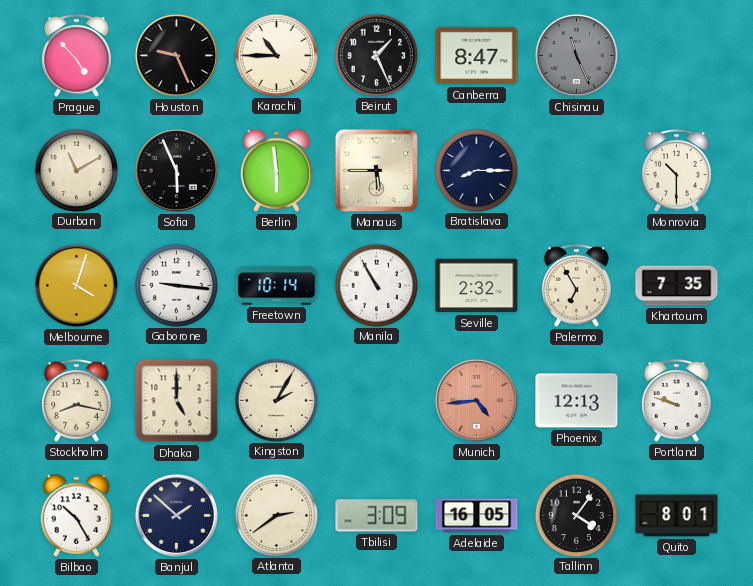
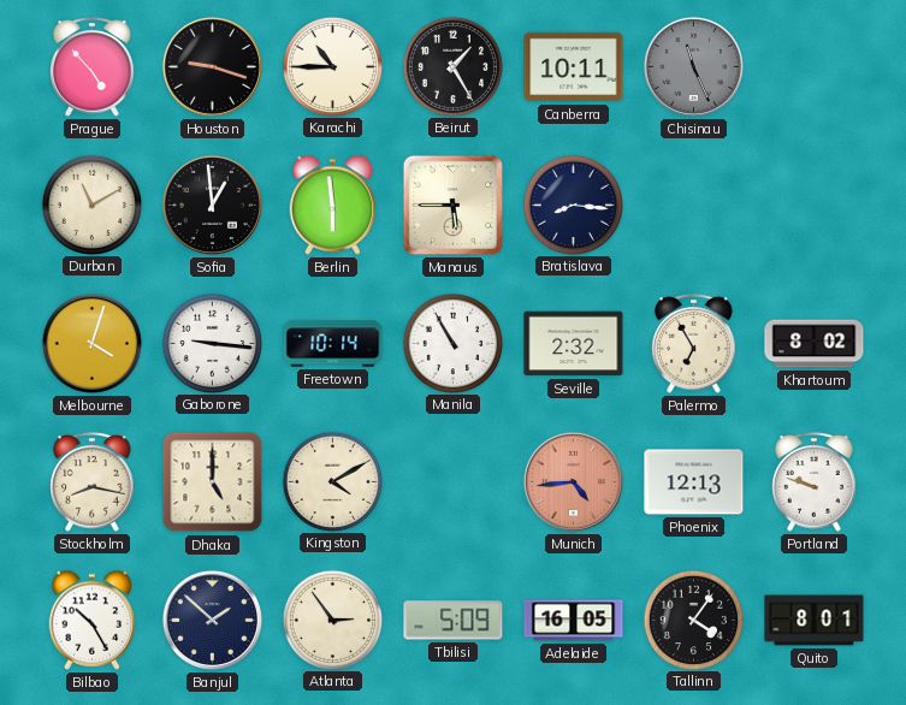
Houston: 9:26 -> 9:18 (212, 66)
Beirut: 1:26 -> 1:25 (452, 66)
Canberra: 8:47 -> 10:11 (574, 67)
Sofia: 5:56 -> 12:59 (212, 205)
Bratislava: 8:15 -> 8:16 (573, 205)
Monrovia: 10:30 -> none (677, 171)
Khartoum: 7:35 -> 8:02 (815, 344)
Kingston: 2:05 -> 4:10 (332, 481)
Atlanta: 2:39 -> 2:54 (332, 620)
Tbilisi: 3:09 -> 5:09 (454, 621)
